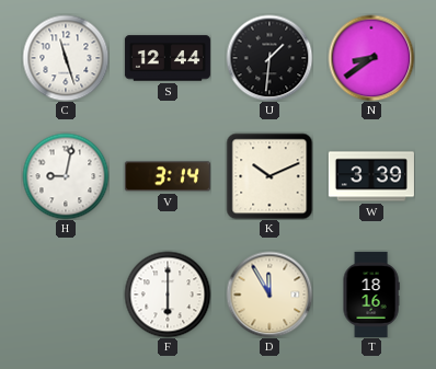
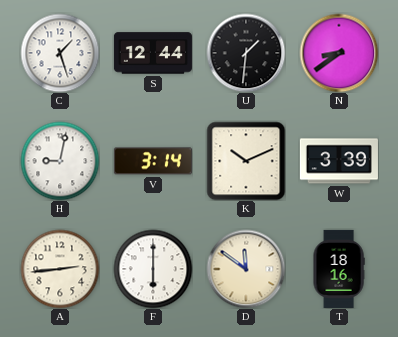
C: 11:27 -> 1:27 (60, 53)
A: none -> 2:44 (60, 269)
D: 11:55 -> 11:51 (246, 269)
